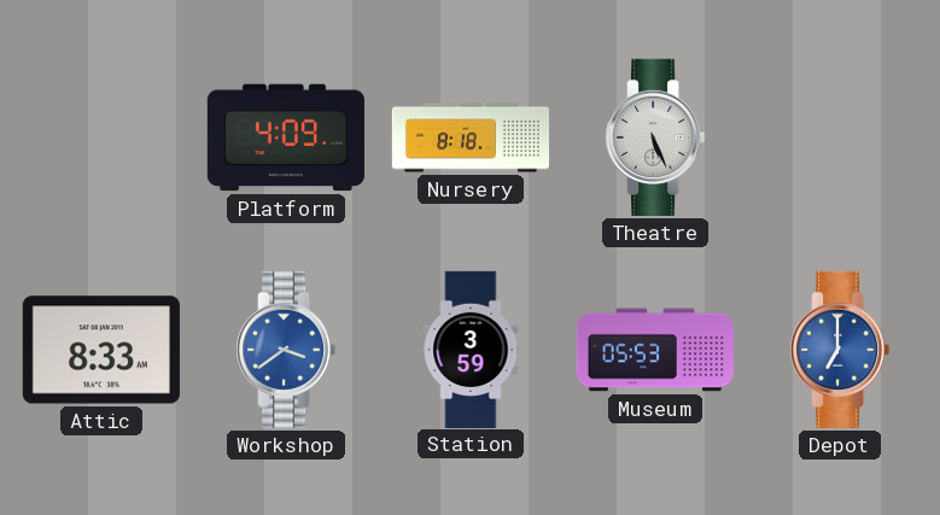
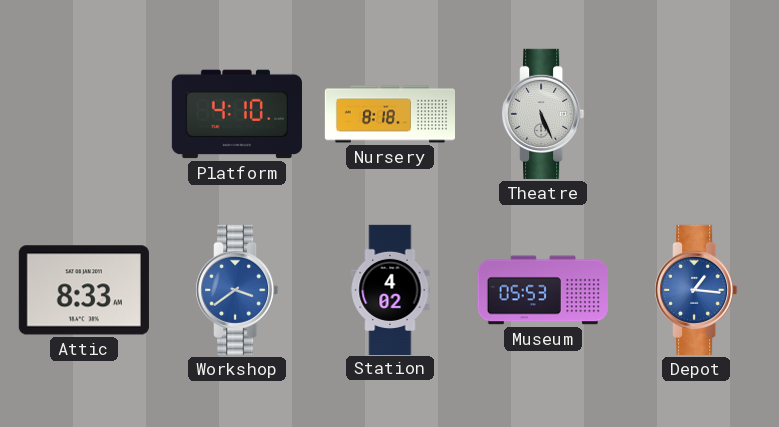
Platform: 4:09 -> 4:10 (237, 114)
Station: 3:59 -> 4:02 (390, 289)
Depot: 7:00 -> 1:16 (696, 290)
